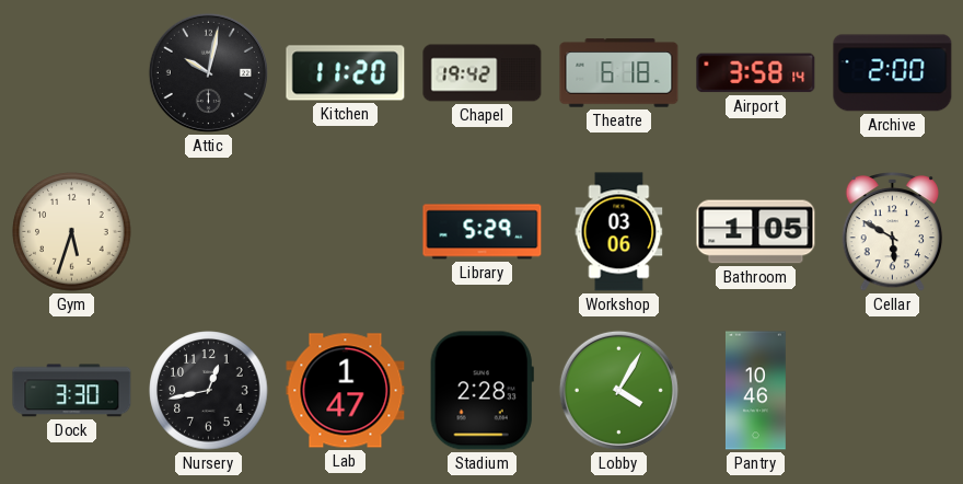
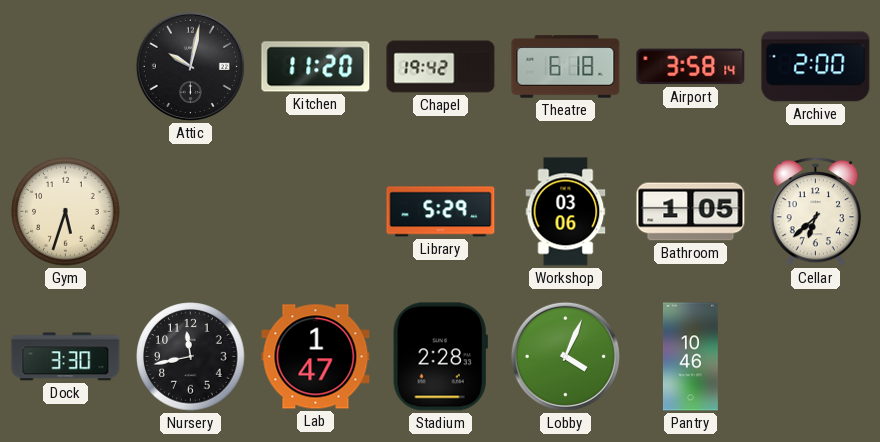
Cellar: 5:50 -> 6:38 (816, 212)
Nursery: 12:43 -> 11:43 (191, 357)
Lobby: 4:05 -> 4:04 (565, 356)
